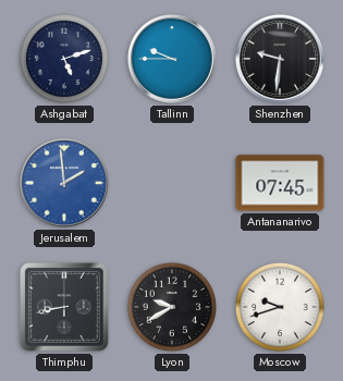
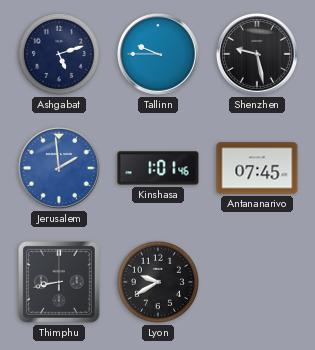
Shenzhen: 9:31 -> 9:28 (257, 54)
Kinshasa: none -> 1:01 (158, 168)
Moscow: 9:42 -> none (280, 307)
